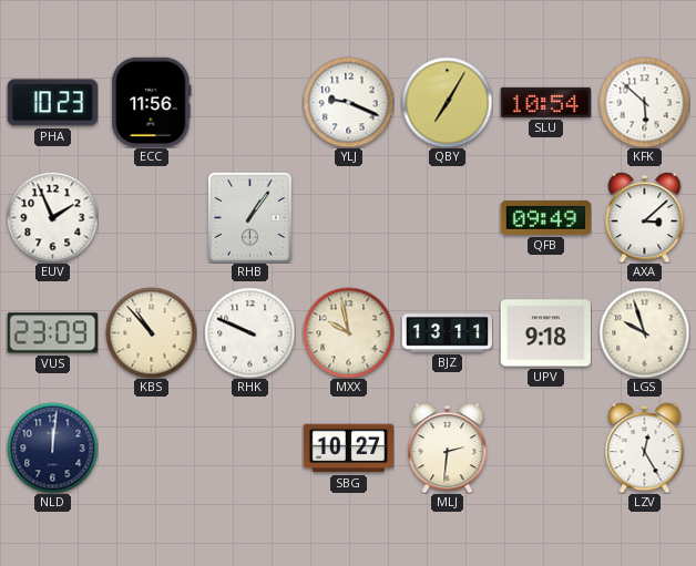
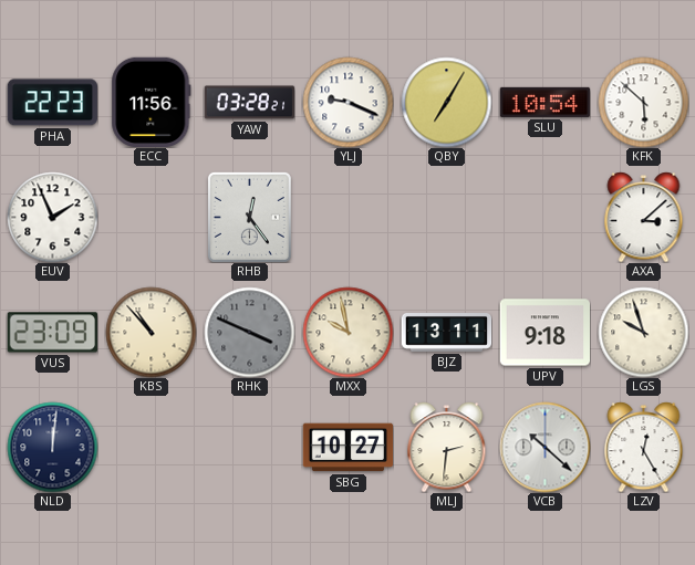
PHA: 10:23 -> 22:23 (52, 103)
YAW: none -> 03:28 (249, 103)
RHB: 1:06 -> 12:24 (249, 217)
QFB: 09:49 -> none (545, 217)
RHK: 9:49 -> 3:49 (249, 332)
RHK dial: white -> grey (249, 332)
VCB: none -> 10:22 (544, 447)
